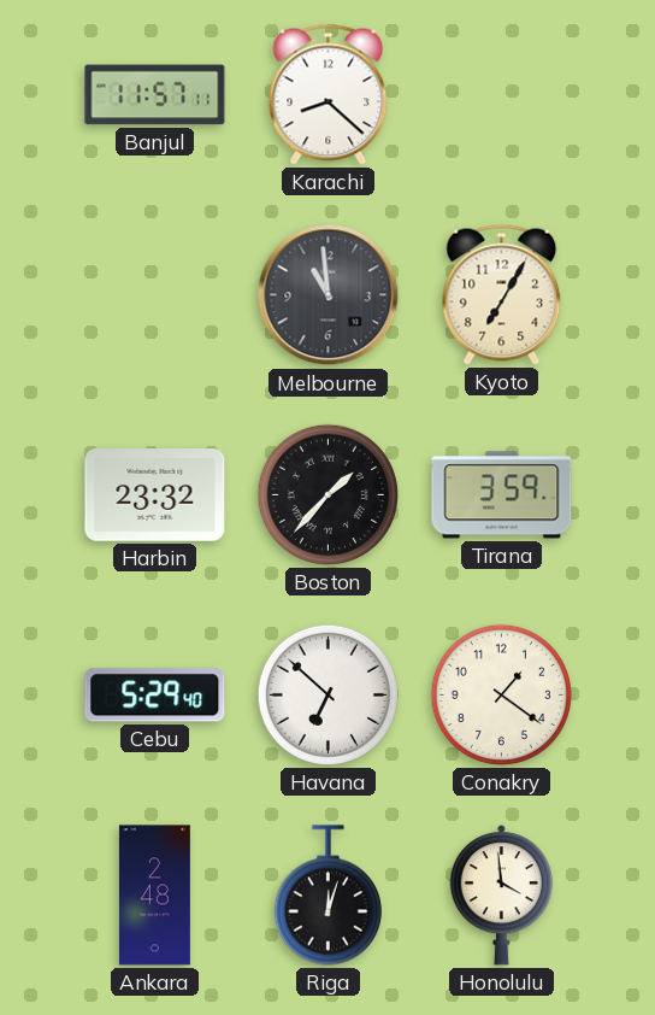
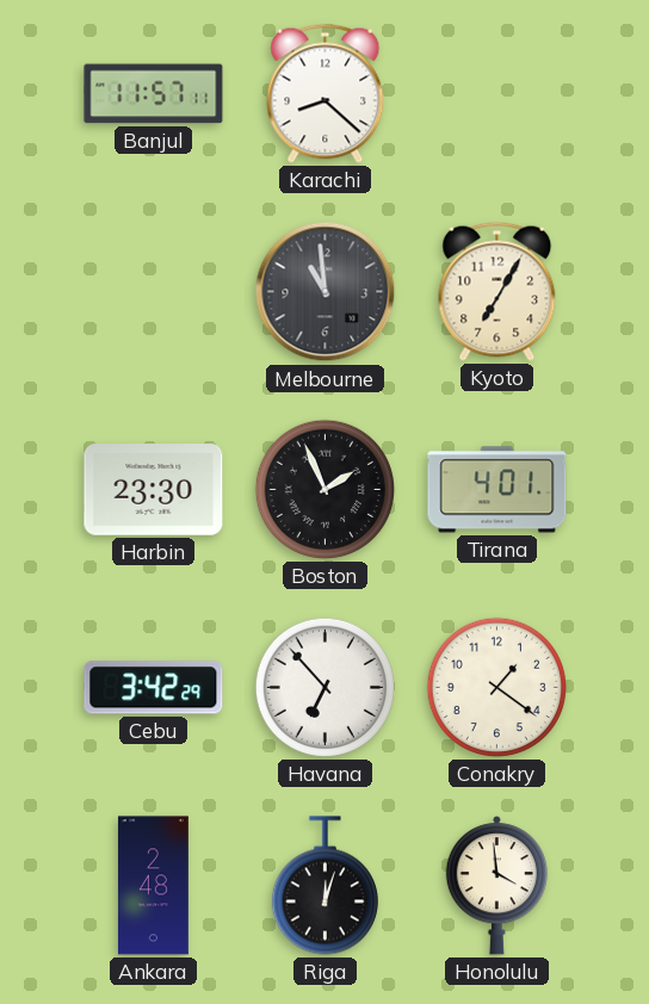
Harbin: 23:32 -> 23:30 (154, 490)
Boston: 1:37 -> 1:56 (324, 489)
Tirana: 3:59 -> 4:01 (497, 490)
Cebu: 5:29 -> 3:42 (154, 688)
Havana: 6:52 -> 6:53 (324, 687)
